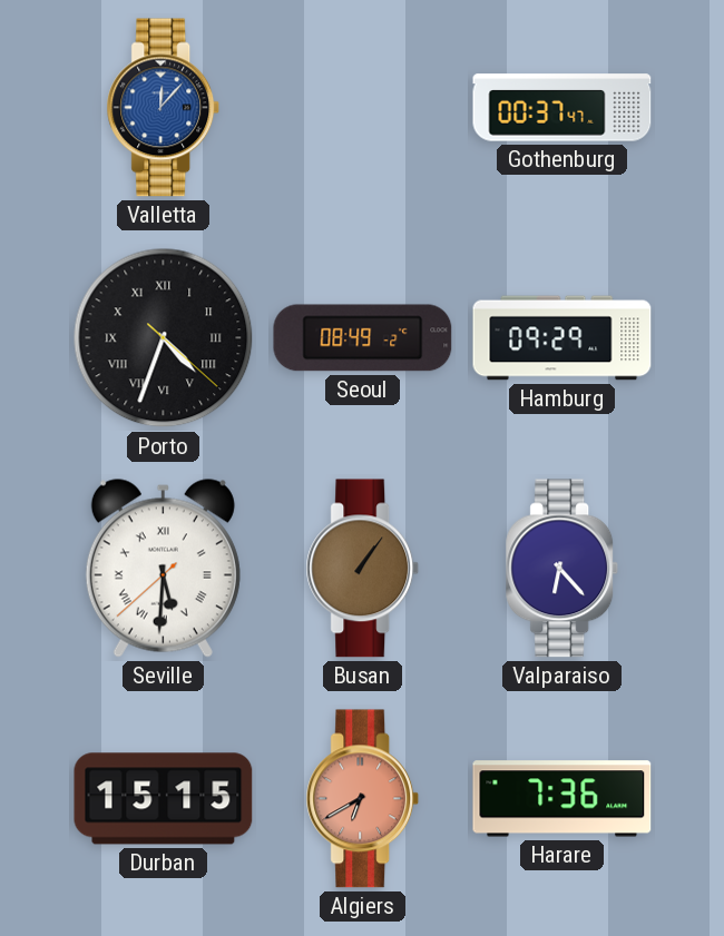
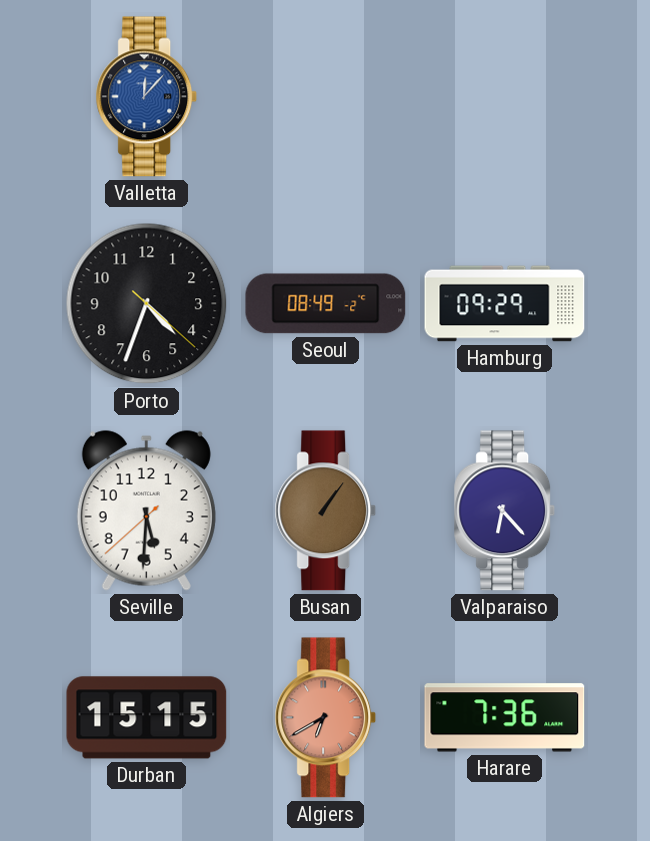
Gothenburg: 00:37 -> none (562, 108)
Porto numerals: Roman -> Arabic (147, 304)
Seville numerals: Roman -> Arabic (146, 511)
